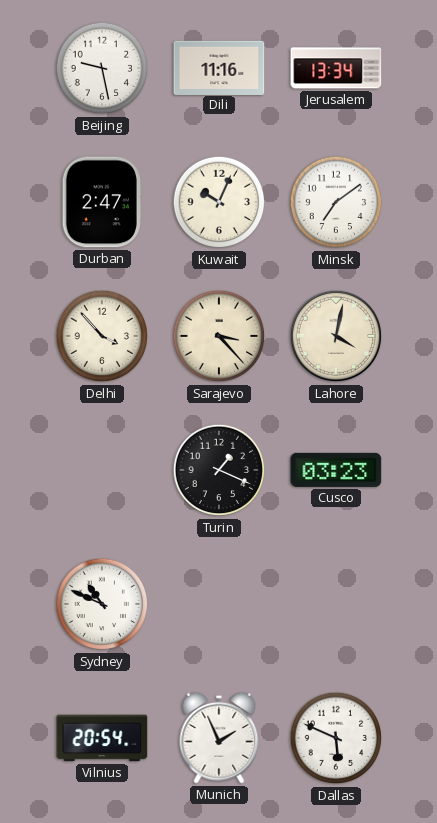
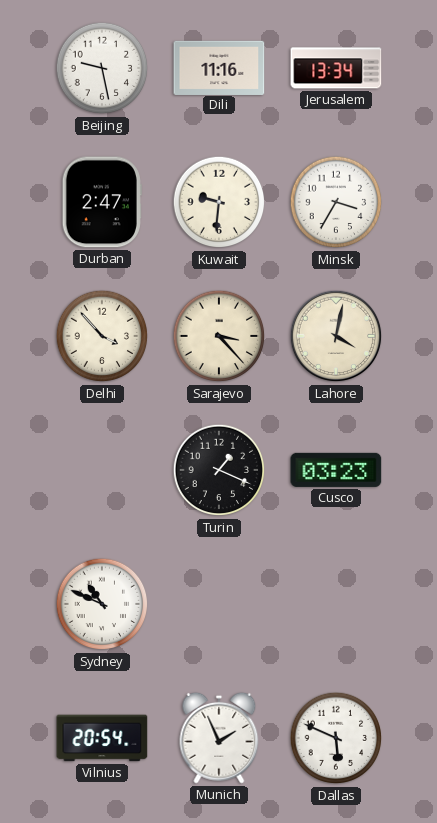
Kuwait: 10:04 -> 9:31 (219, 202)
Minsk: 7:09 -> 3:35 (336, 202)
